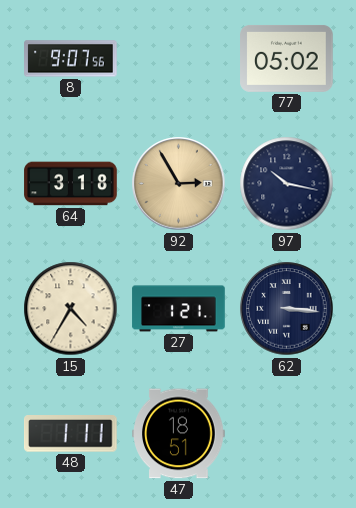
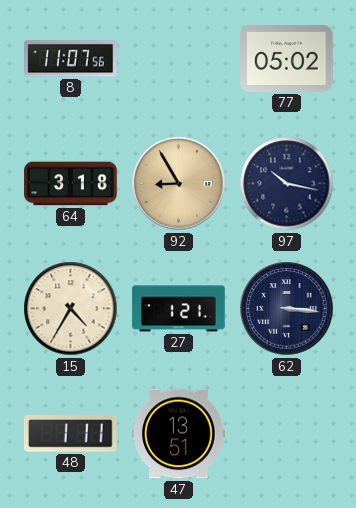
8: 9:07 -> 11:07 (71, 59)
92: 2:55 -> 8:55 (179, 184)
47: 18:51 -> 13:51 (179, 434)
